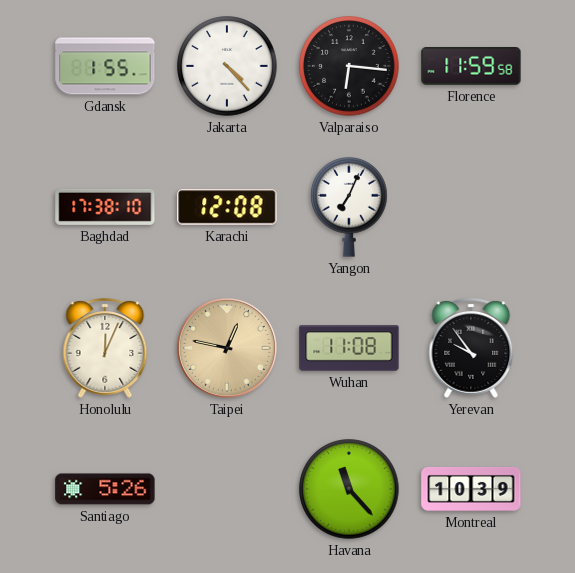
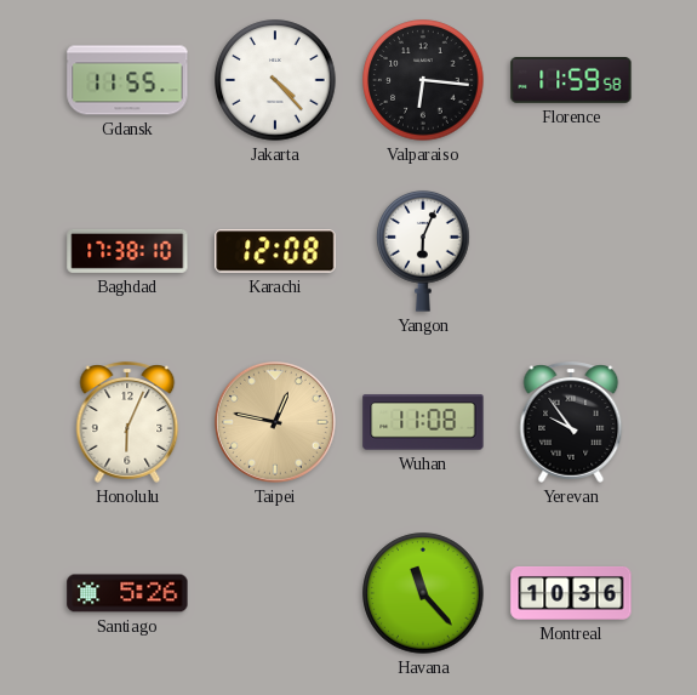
Gdansk: 1:55 -> 11:55 (127, 80)
Yangon: 7:04 -> 6:04 (423, 251)
Honolulu: 12:04 -> 6:04 (127, 422)
Montreal: 10:39 -> 10:36 (571, 593)
